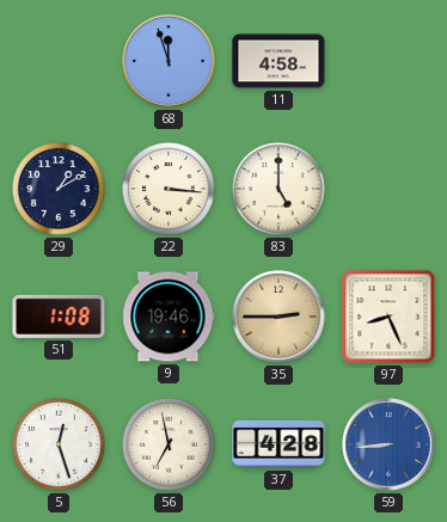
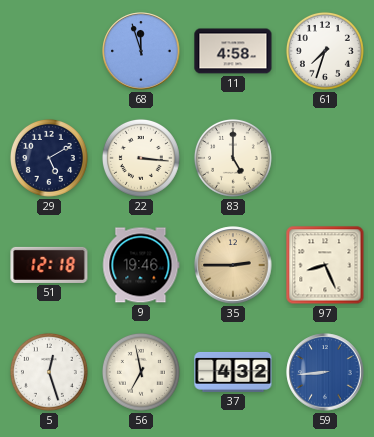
61: none -> 7:33 (325, 51)
29: 1:10 -> 5:10 (49, 158)
51: 1:08 -> 12:18 (49, 265)
37: 4:28 -> 4:32 (233, 372)
